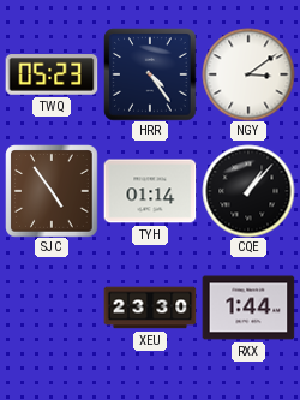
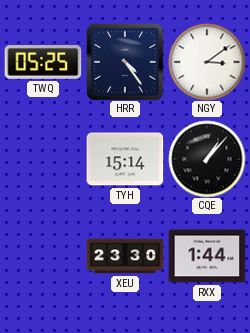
TWQ: 05:23 -> 05:25 (43, 62)
SJC: 4:54 -> none (52, 191)
TYH: 01:14 -> 15:14 (125, 159)
